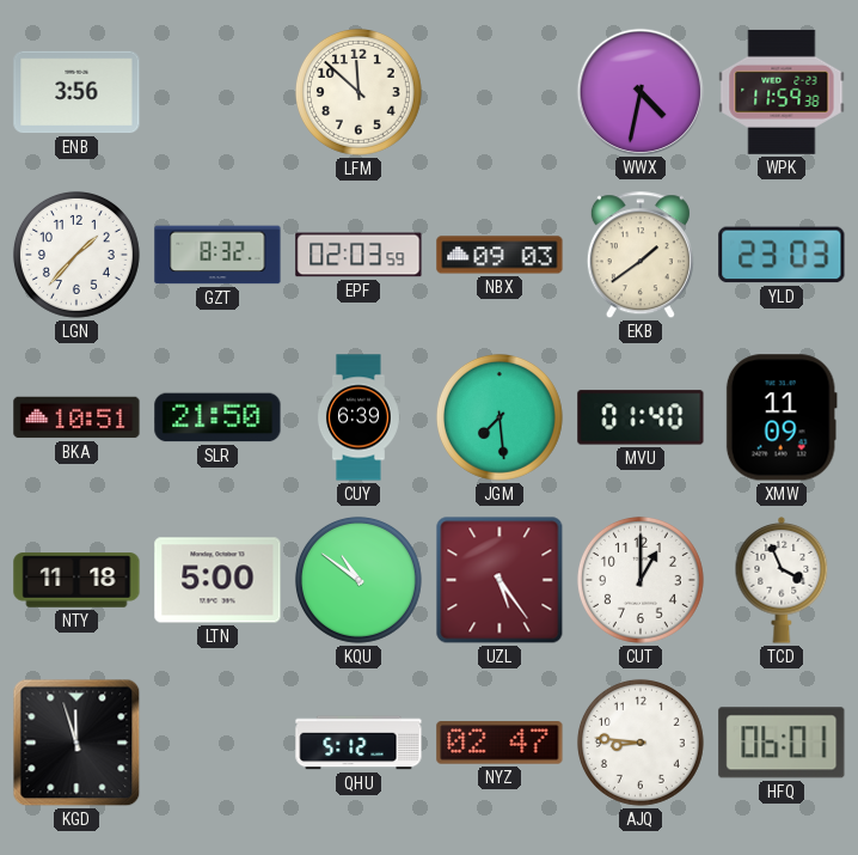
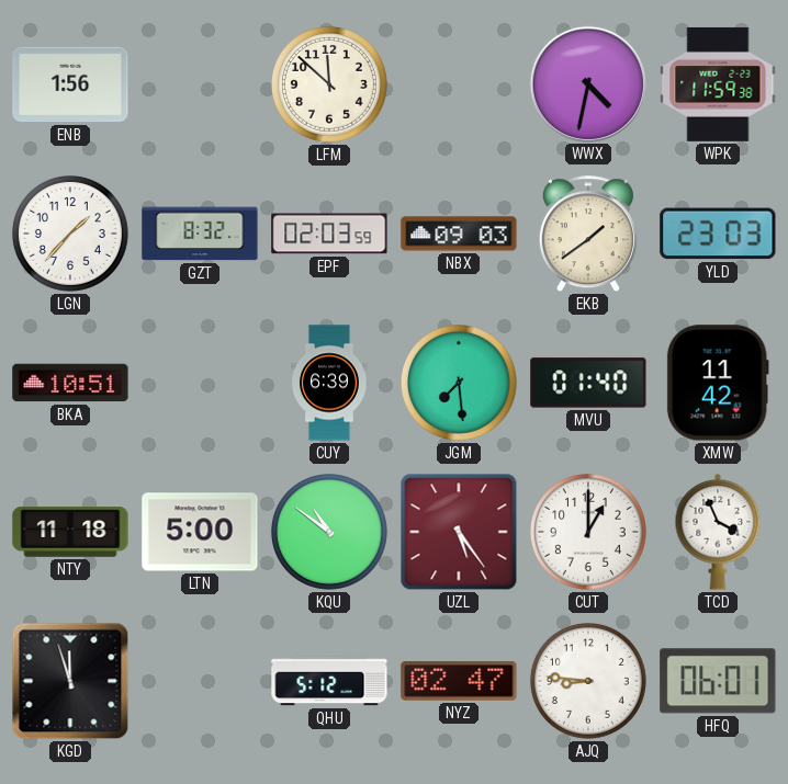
ENB: 3:56 -> 1:56 (70, 84)
SLR: 21:50 -> none (217, 417)
XMW: 11:09 -> 11:42 (718, 383)
